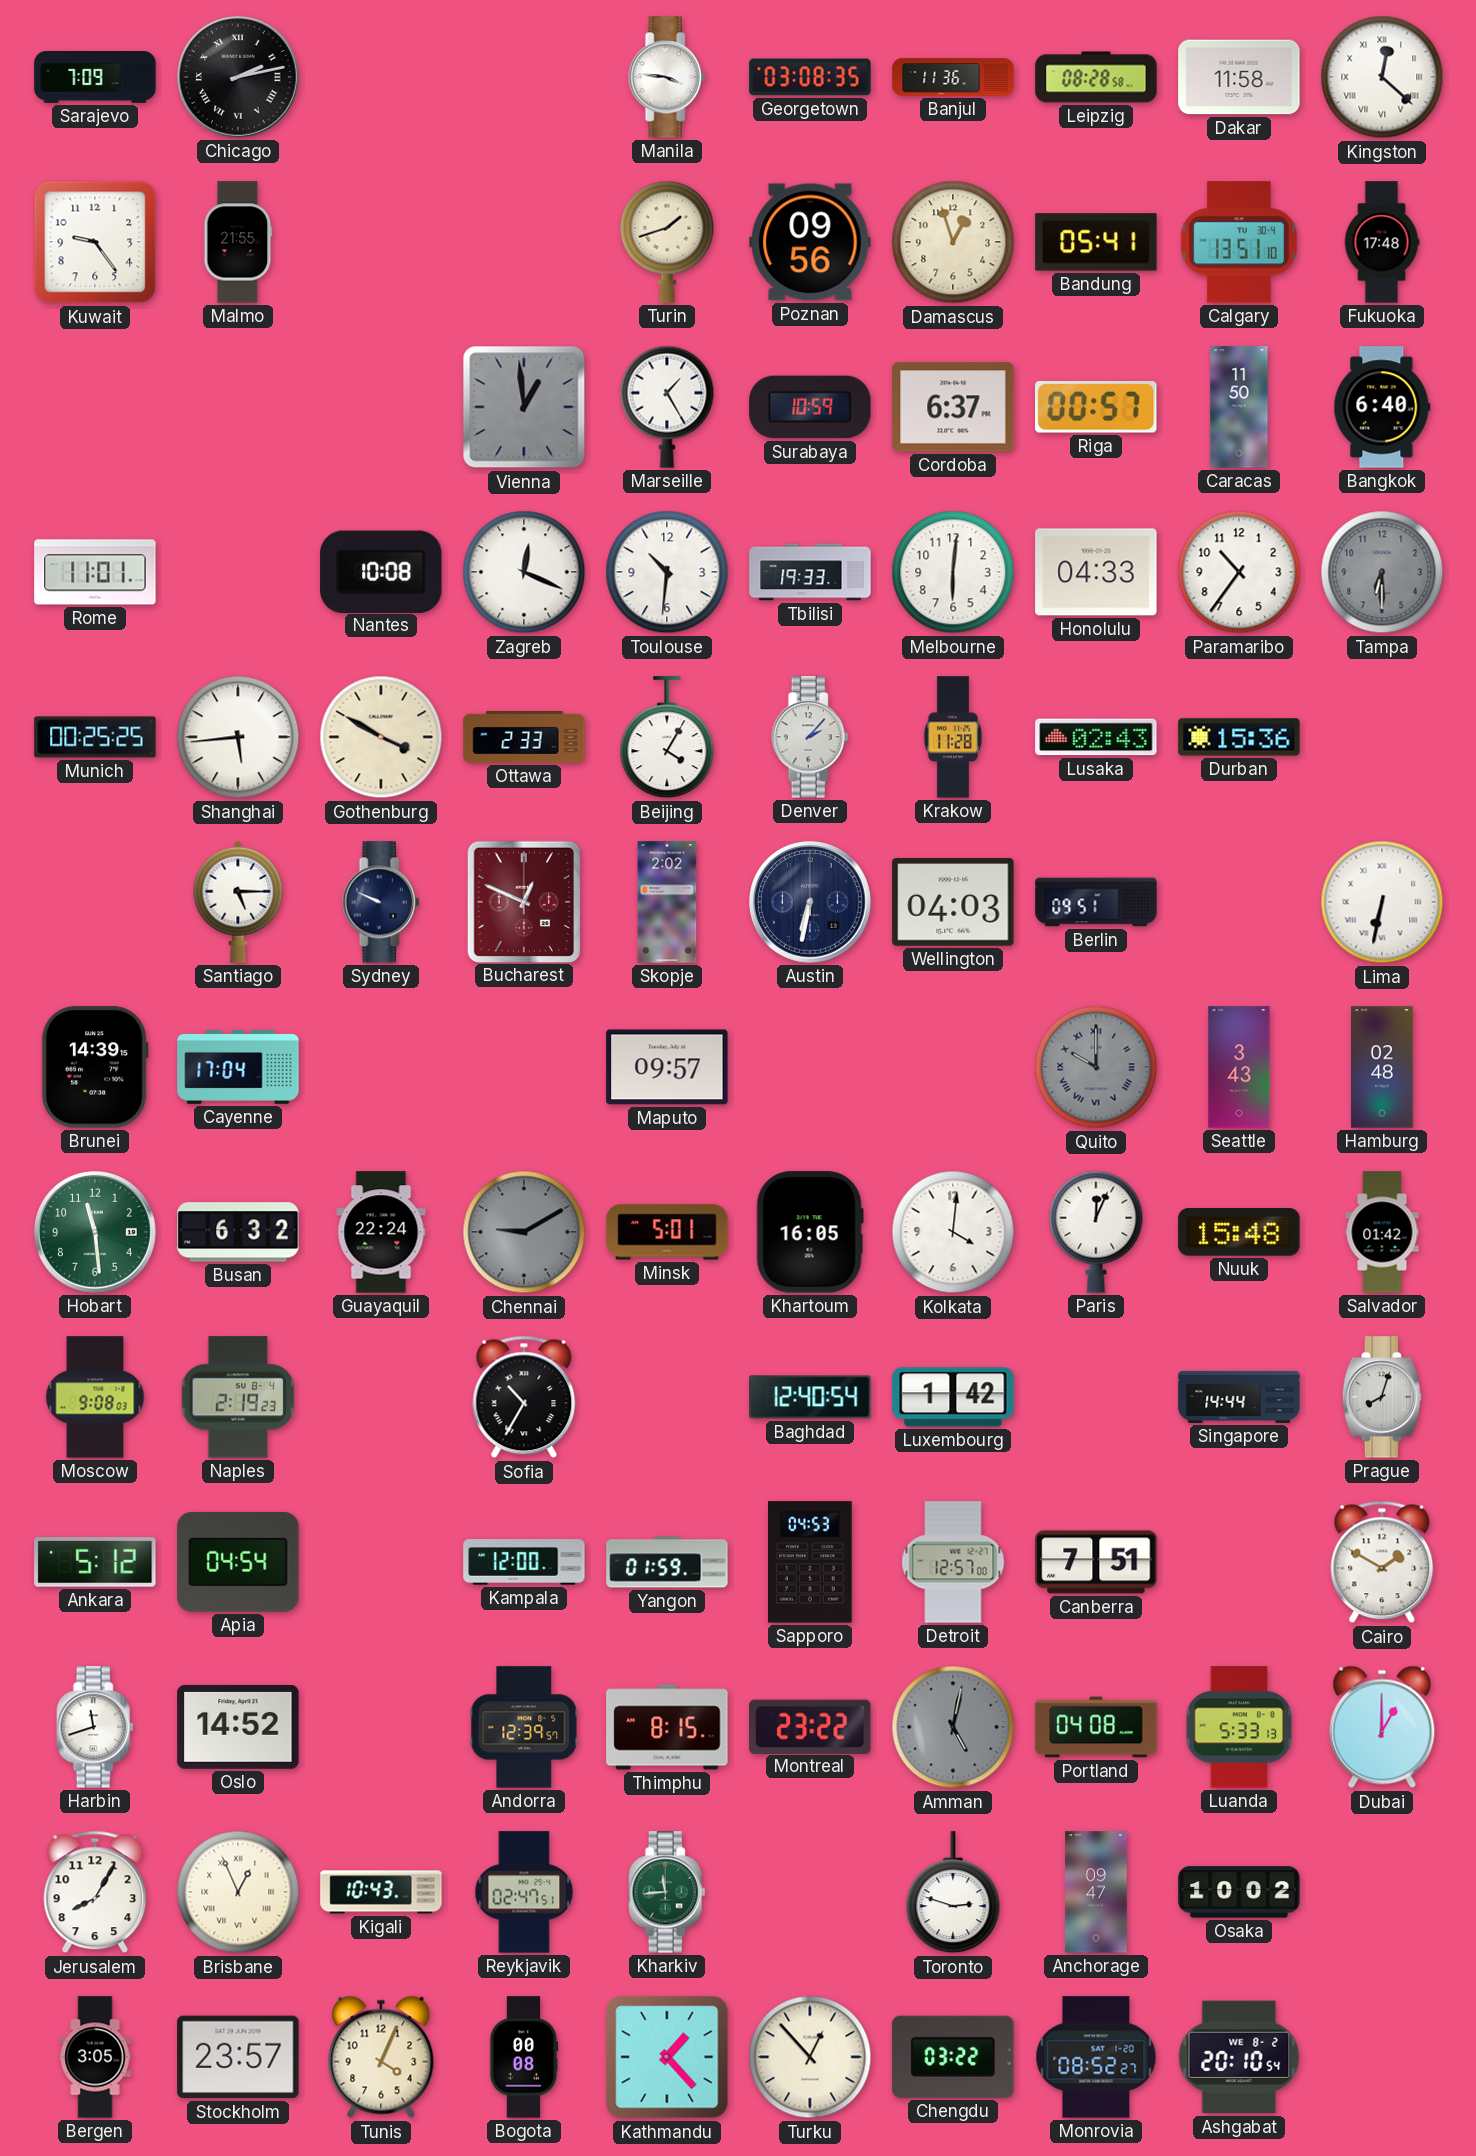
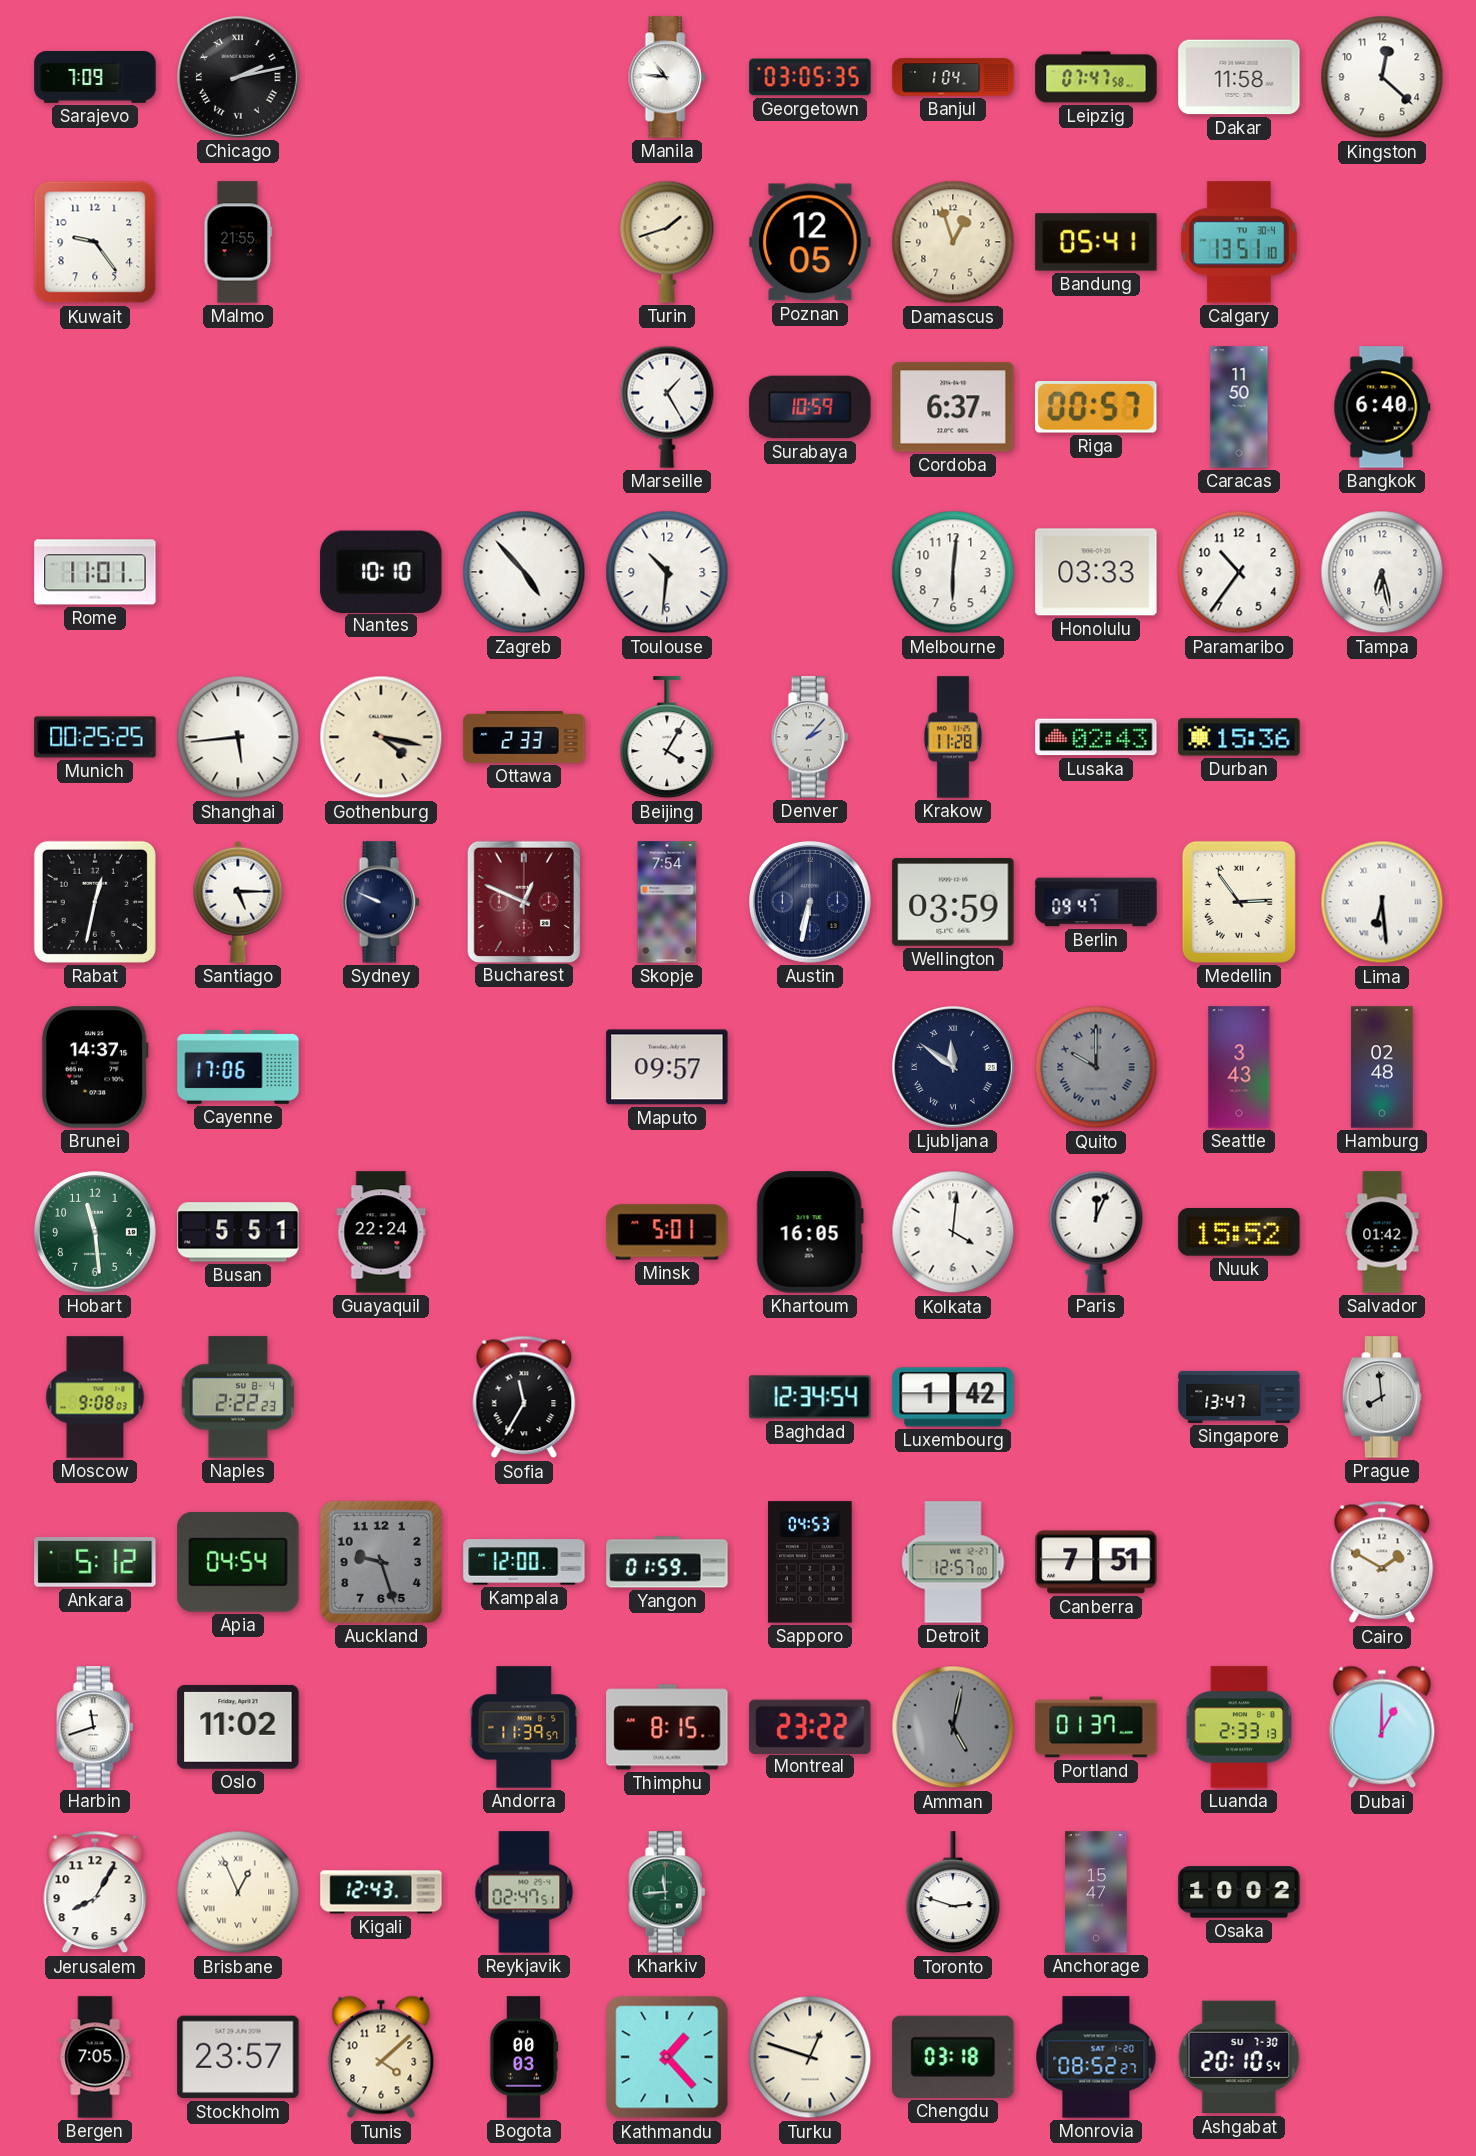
Manila: 3:46 -> 10:46 (667, 77)
Georgetown: 03:08 -> 03:05 (810, 77)
Banjul: 11:36 -> 1:04 (953, 77)
Leipzig: 08:28 -> 07:47 (1096, 77)
Kingston numerals: Roman -> Arabic (1382, 77)
Poznan: 09:56 -> 12:05 (810, 242)
Fukuoka: 17:48 -> none (1382, 242)
Vienna: 12:59 -> none (524, 407)
Nantes: 10:08 -> 10:10 (381, 571)
Zagreb: 12:19 -> 4:53 (524, 572)
Tbilisi: 19:33 -> none (810, 572)
Honolulu: 04:33 -> 03:33 (1096, 572)
Tampa: 6:30 -> 6:28 (1382, 572)
Tampa dial: grey -> white (1382, 572)
Gothenburg: 3:50 -> 4:17 (381, 737)
Rabat: none -> 12:32 (95, 902)
Skopje: 2:02 -> 7:54 (667, 902)
Wellington: 04:03 -> 03:59 (953, 902)
Berlin: 09:51 -> 09:47 (1096, 902)
Medellin: none -> 2:54 (1239, 902)
Lima: 6:32 -> 6:29 (1382, 902)
Brunei: 14:39 -> 14:37 (95, 1067)
Cayenne: 17:04 -> 17:06 (238, 1068)
Ljubljana: none -> 11:51 (954, 1068)
Busan: 6:32 -> 5:51 (238, 1232)
Chennai: 9:10 -> none (524, 1232)
Nuuk: 15:48 -> 15:52 (1239, 1232)
Naples: 2:19 -> 2:22 (238, 1397)
Sofia: 10:35 -> 11:35 (524, 1397)
Baghdad: 12:40 -> 12:34 (810, 1397)
Singapore: 14:44 -> 13:47 (1239, 1397)
Prague: 8:03 -> 7:59 (1382, 1397)
Auckland: none -> 9:27 (381, 1562)
Oslo: 14:52 -> 11:02 (238, 1727)
Andorra: 12:39 -> 11:39 (524, 1727)
Portland: 04:08 -> 01:37 (1096, 1727)
Luanda: 5:33 -> 2:33 (1239, 1727)
Kigali: 10:43 -> 12:43 (381, 1892)
Anchorage: 09:47 -> 15:47 (1096, 1892)
Bergen: 3:05 -> 7:05 (95, 2057)
Tunis: 4:04 -> 4:08 (381, 2057)
Bogota: 00:08 -> 00:03 (524, 2057)
Turku: 12:53 -> 12:48 (810, 2057)
Chengdu: 03:22 -> 03:18 (953, 2057)
Ashgabat date: WE 8-2 -> SU 7-30 (1239, 2057)
